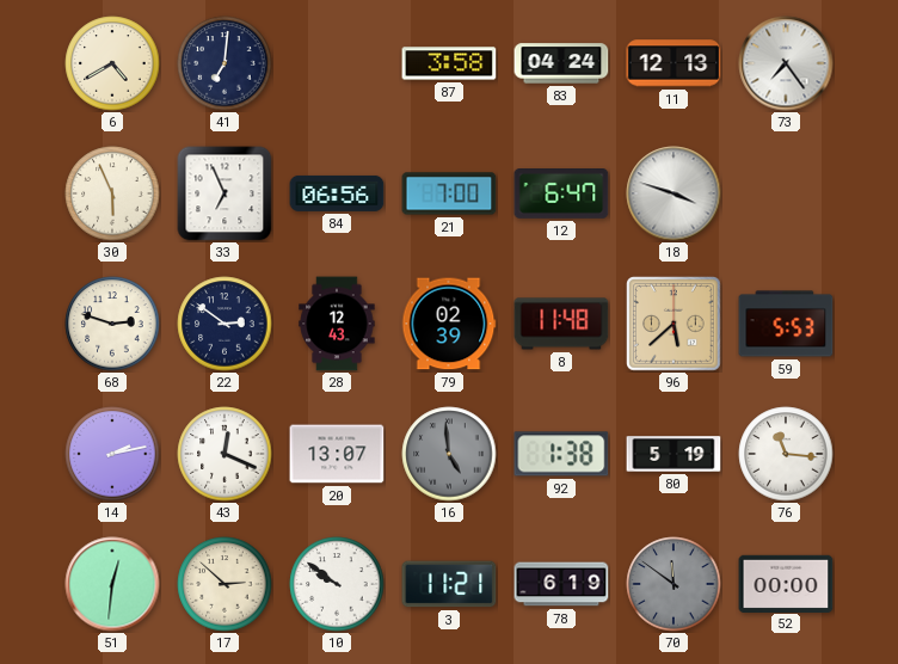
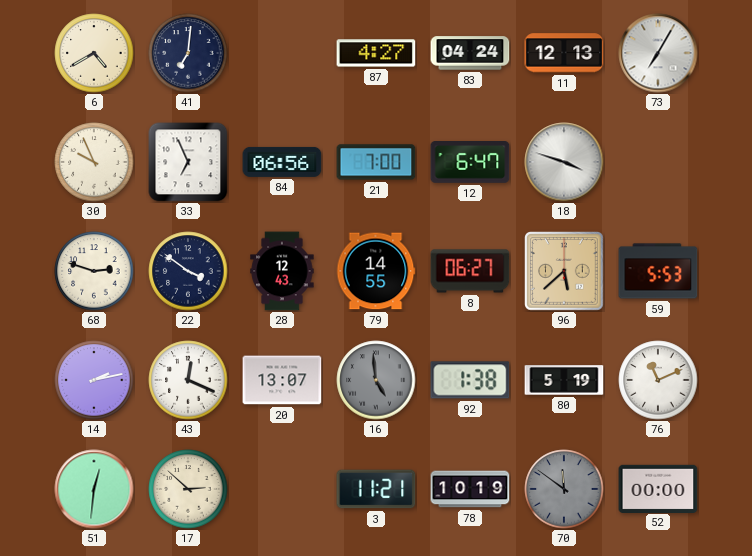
87: 3:58 -> 4:27 (376, 53)
73: 7:24 -> 7:05 (658, 53)
30: 5:56 -> 9:56 (94, 162)
22: 2:51 -> 3:51 (188, 271)
79: 02:39 -> 14:55 (376, 271)
8: 11:48 -> 06:27 (470, 271)
76: 11:16 -> 11:11 (658, 380)
10: 9:51 -> none (337, 584)
78: 6:19 -> 10:19 (470, 489)
